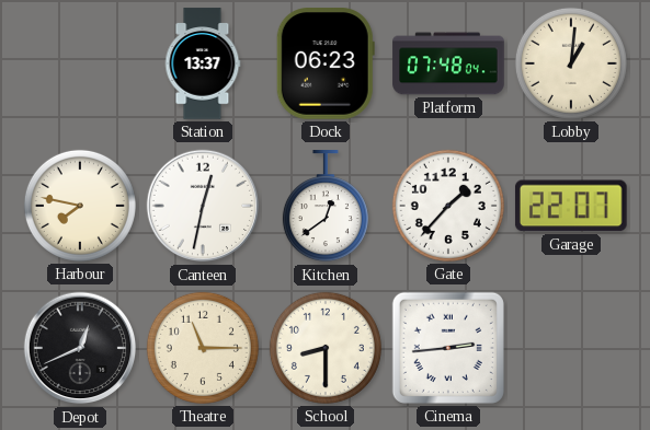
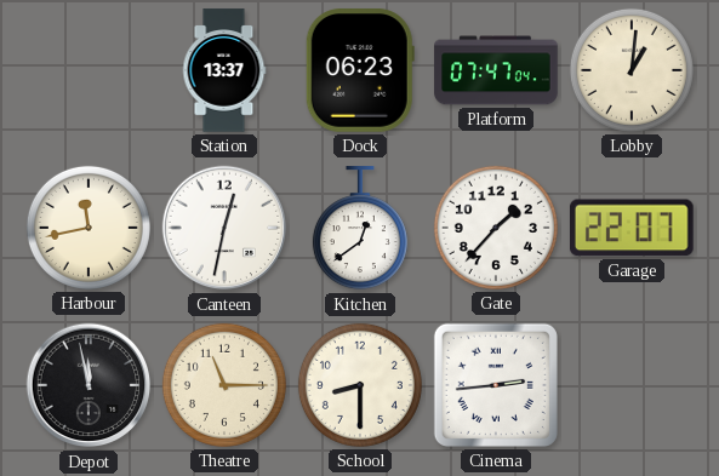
Platform: 07:48 -> 07:47 (496, 70)
Harbour: 7:47 -> 11:43 (89, 228)
Depot: 12:41 -> 11:58 (89, 385)
